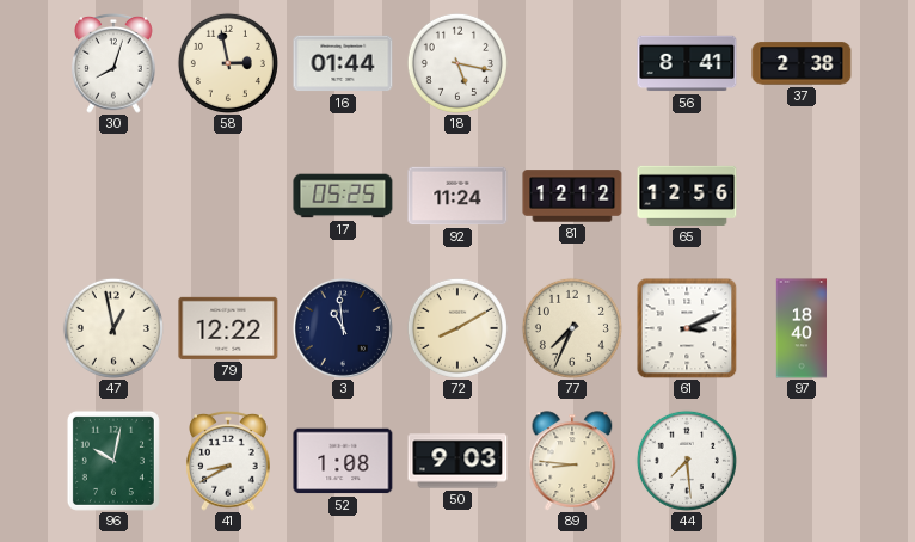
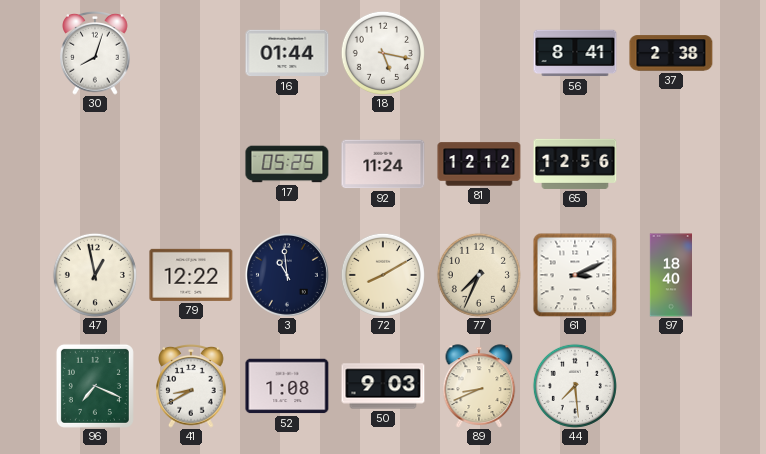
58: 2:58 -> none (228, 63)
96: 10:02 -> 7:19 (95, 386)
89: 8:46 -> 8:41 (479, 386)
